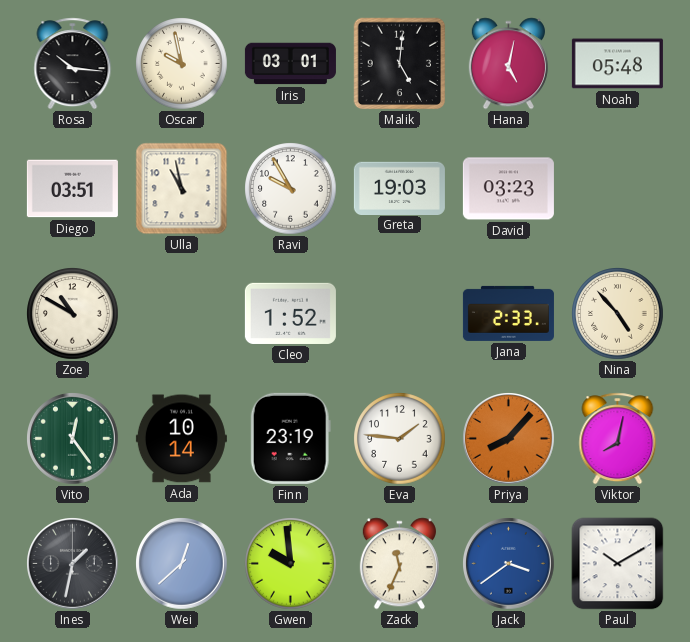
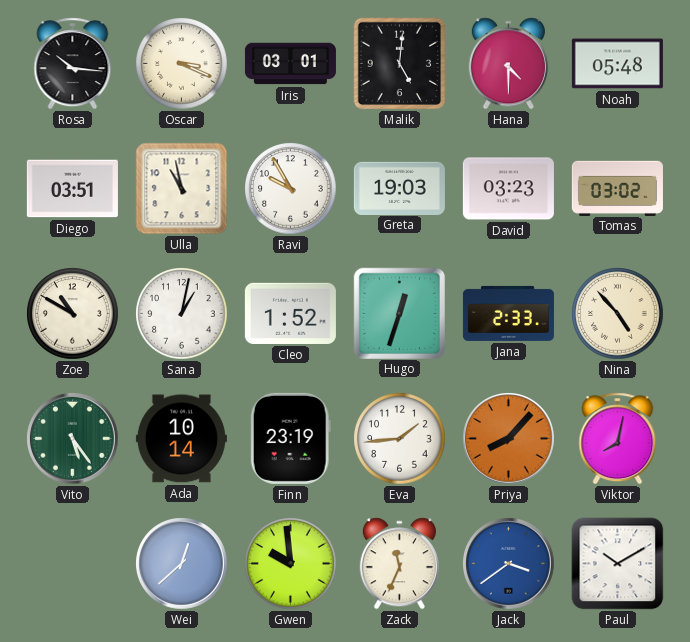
Oscar: 9:58 -> 3:19 (182, 64)
Hana: 5:02 -> 4:30 (508, 64)
Tomas: none -> 03:02 (617, 188)
Sana: none -> 1:02 (182, 314)
Hugo: none -> 12:33 (399, 313)
Vito: 12:24 -> 5:24 (73, 439)
Eva: 1:46 -> 1:44 (400, 439)
Ines: 1:32 -> none (73, 564)
